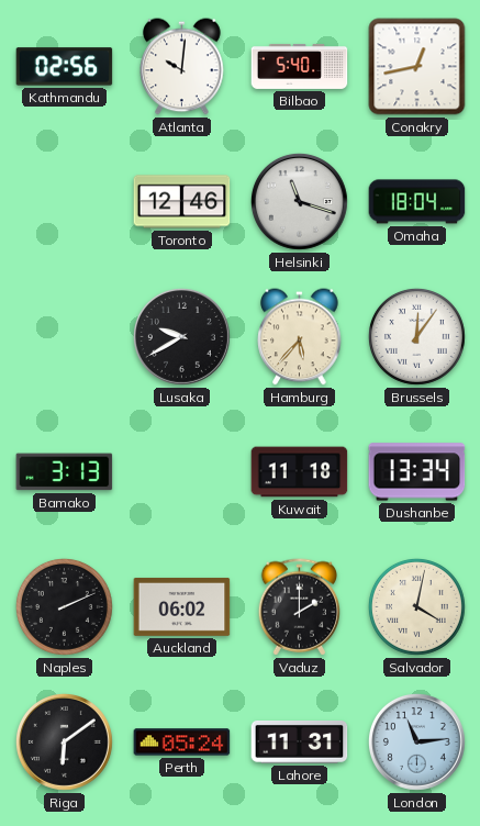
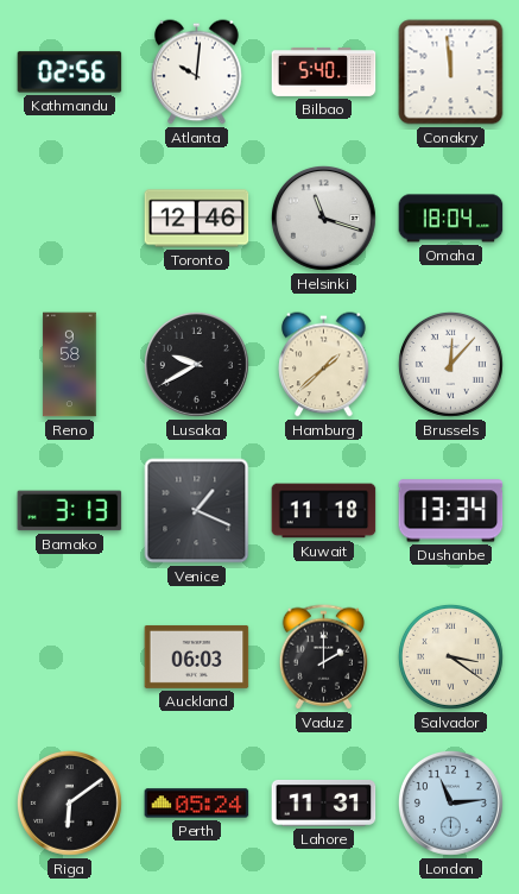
Conakry: 12:43 -> 11:59 (451, 73)
Reno: none -> 9:58 (70, 365)
Hamburg: 5:37 -> 1:38 (324, 365)
Brussels: 12:06 -> 12:07 (450, 364)
Venice: none -> 1:19 (197, 511)
Naples: 2:11 -> none (64, 606)
Auckland: 06:02 -> 06:03 (197, 656)
Salvador: 4:02 -> 3:21 (450, 656)
